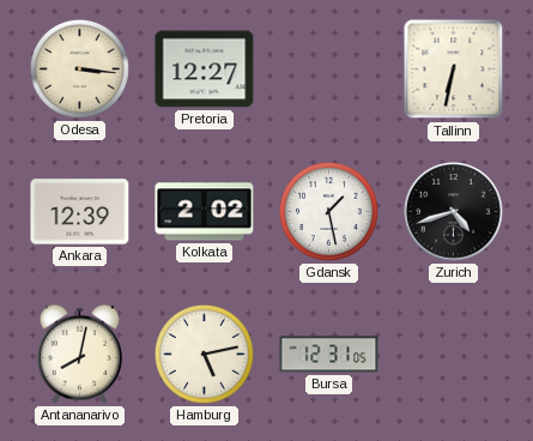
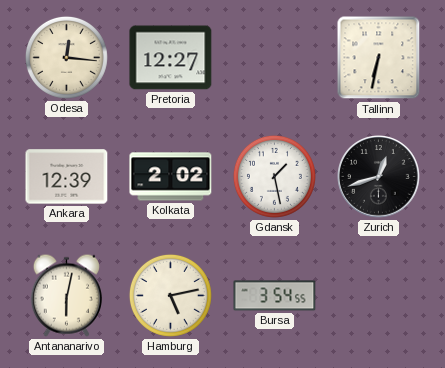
Odesa: 3:16 -> 12:16 (66, 57)
Zurich: 4:42 -> 12:42 (379, 177)
Antananarivo: 8:02 -> 6:02 (66, 295)
Bursa: 12:31 -> 3:54 (275, 296)
